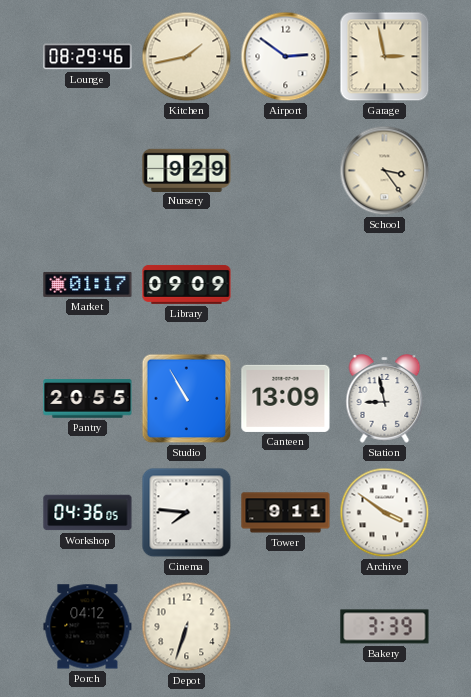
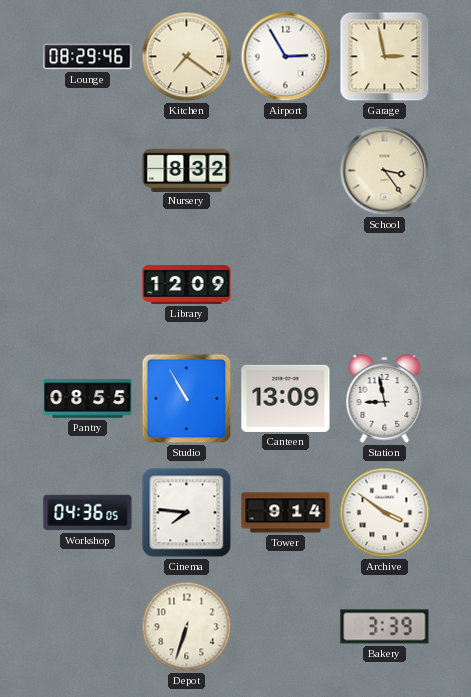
Kitchen: 1:43 -> 7:21 (187, 57)
Airport: 2:51 -> 2:55 (286, 57)
Nursery: 9:29 -> 8:32 (187, 170)
Market: 01:17 -> none (88, 284)
Library: 09:09 -> 12:09 (187, 284)
Pantry: 20:55 -> 08:55 (88, 399)
Tower: 9:11 -> 9:14 (286, 513)
Porch: 04:12 -> none (88, 627)
